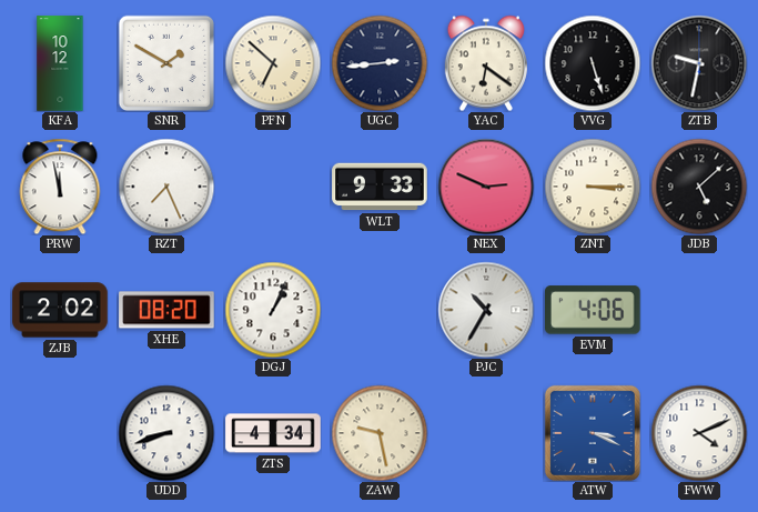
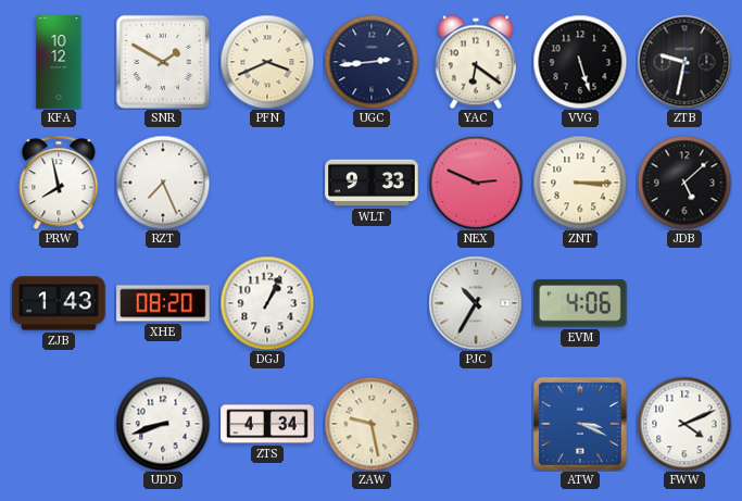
PFN: 6:52 -> 3:41 (267, 62)
PRW: 11:58 -> 7:58 (59, 183)
ZJB: 2:02 -> 1:43 (59, 303)
